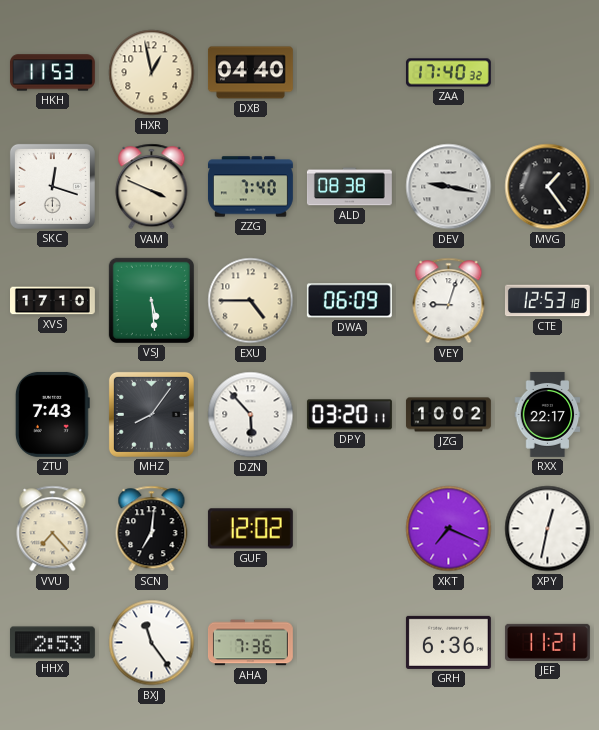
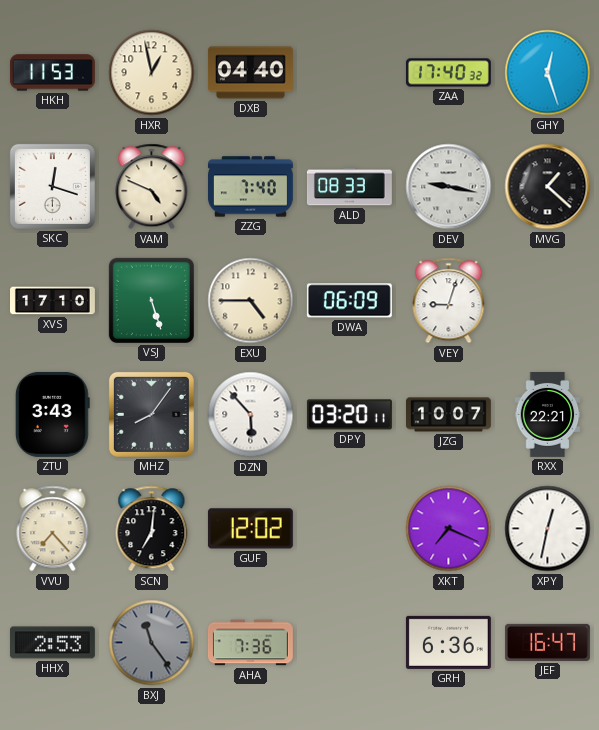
GHY: none -> 12:27 (548, 73)
VAM: 3:49 -> 4:49 (152, 187)
ALD: 08:38 -> 08:33 (349, 187)
MVG: 1:24 -> 1:22 (548, 187)
VSJ: 5:29 -> 5:27 (151, 300)
CTE: 12:53 -> none (547, 301)
ZTU: 7:43 -> 3:43 (52, 414)
JZG: 10:02 -> 10:07 (448, 415)
RXX: 22:17 -> 22:21 (548, 414)
BXJ dial: white -> grey (152, 643)
JEF: 11:21 -> 16:47 (547, 642)
